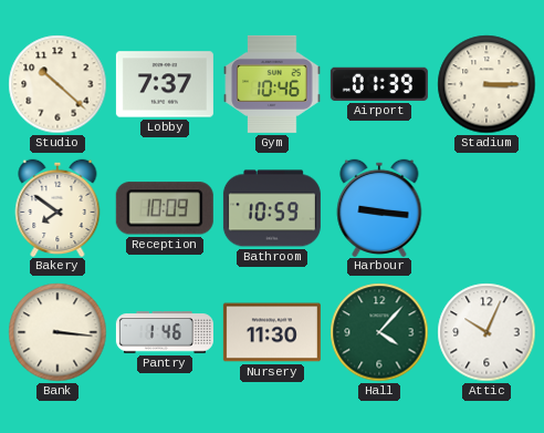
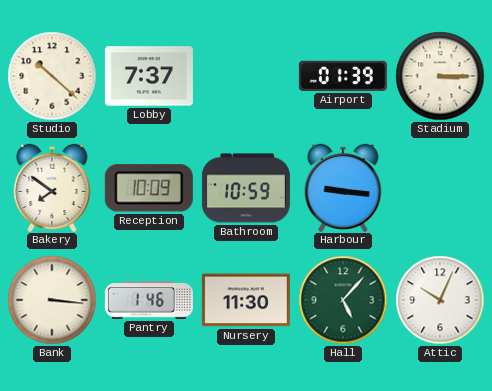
Gym: 10:46 -> none (272, 84)
Hall: 4:07 -> 5:07 (343, 300)
